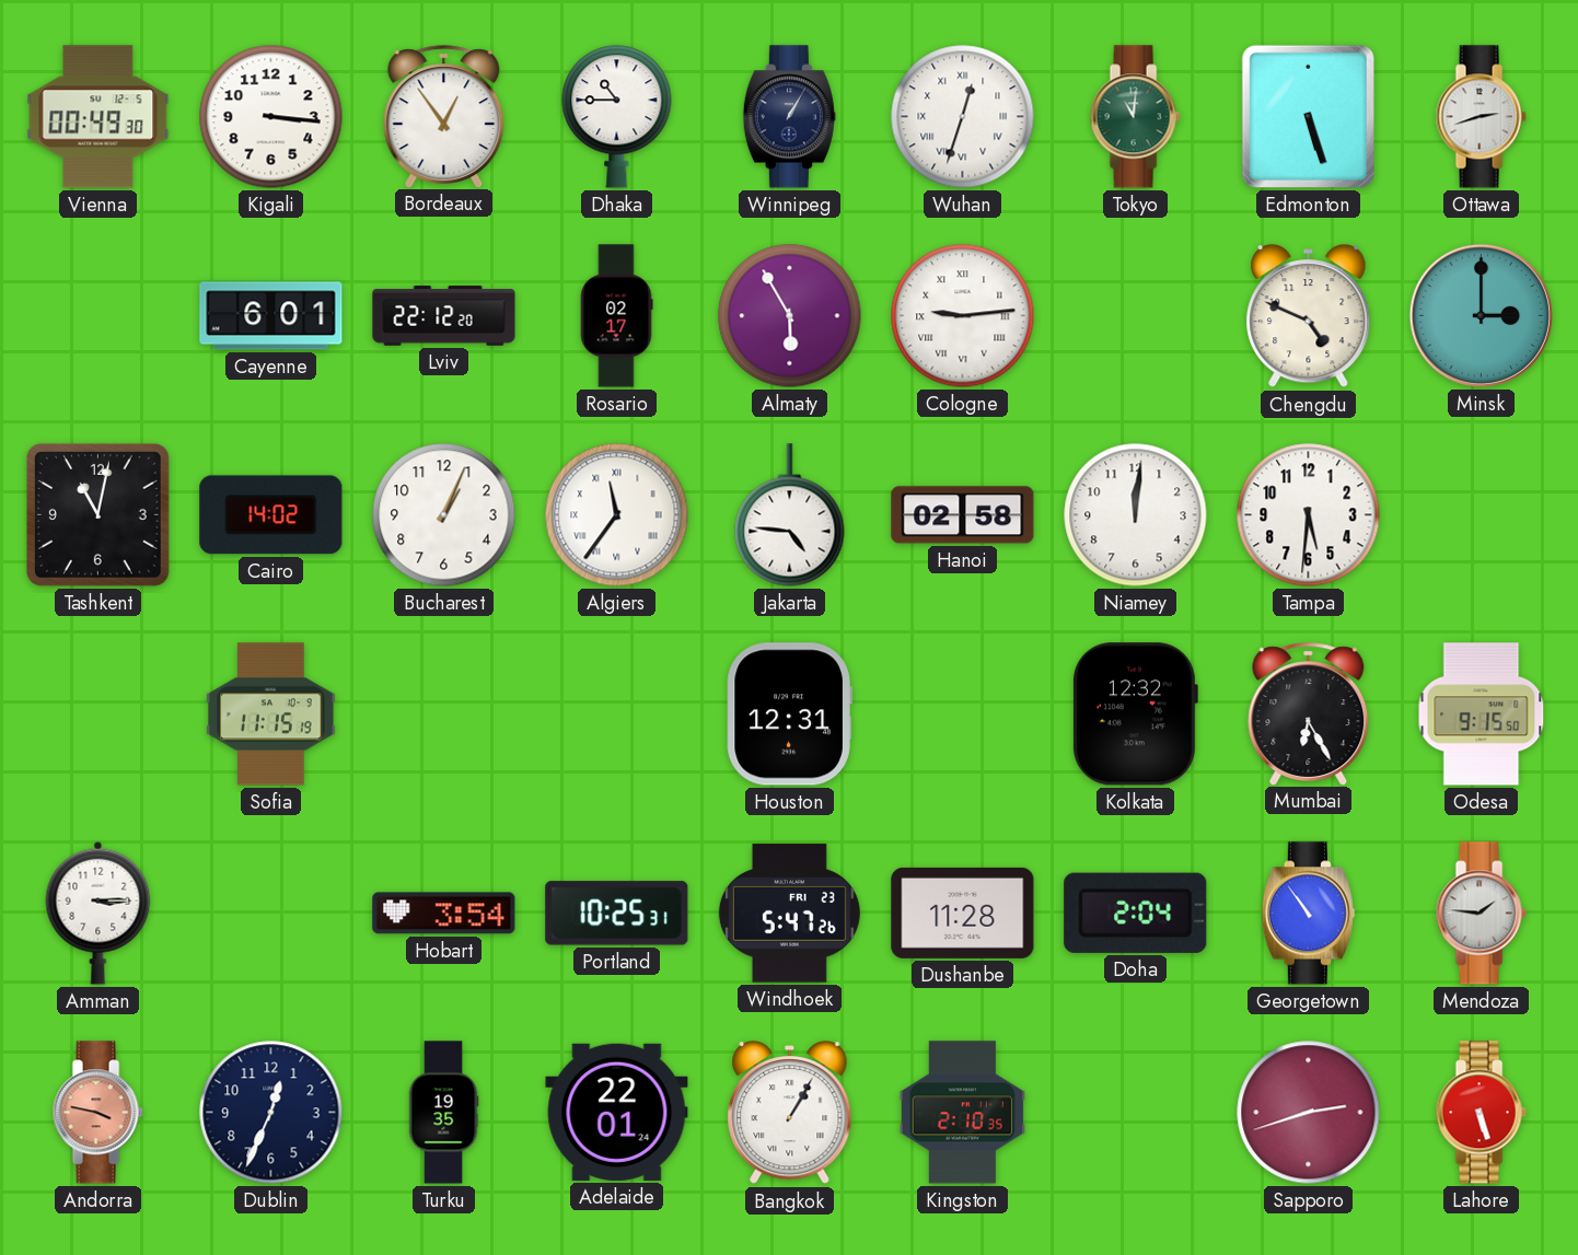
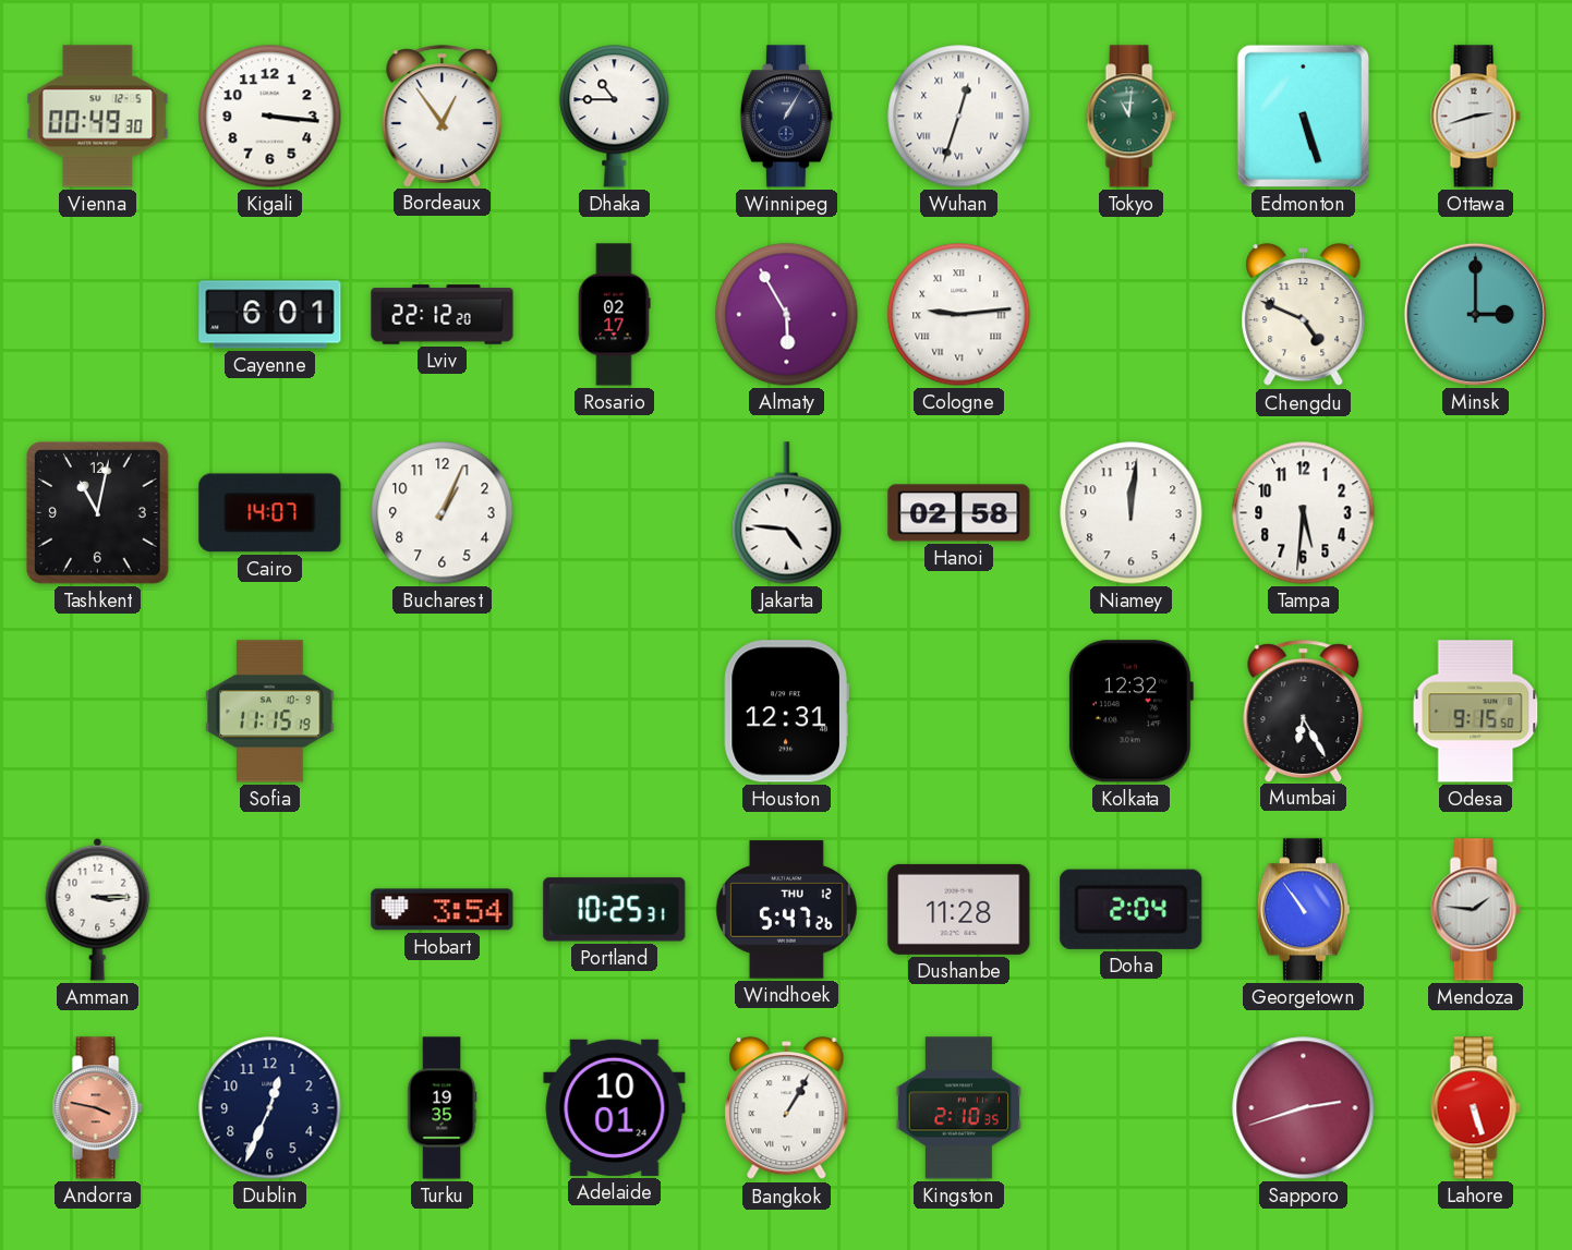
Cairo: 14:02 -> 14:07 (270, 513)
Algiers: 11:36 -> none (617, 515)
Windhoek date: FRI 23 -> THU 12 (786, 910)
Adelaide: 22:01 -> 10:01 (615, 1107)
